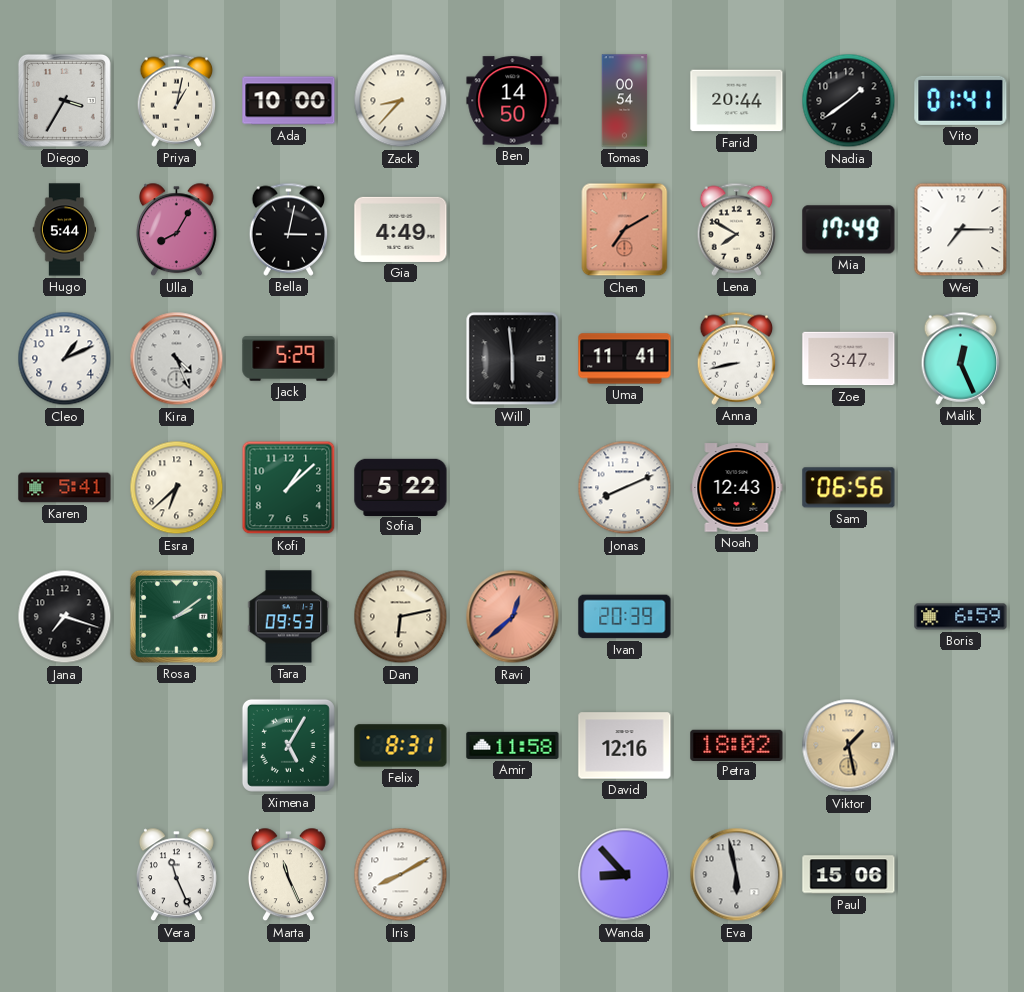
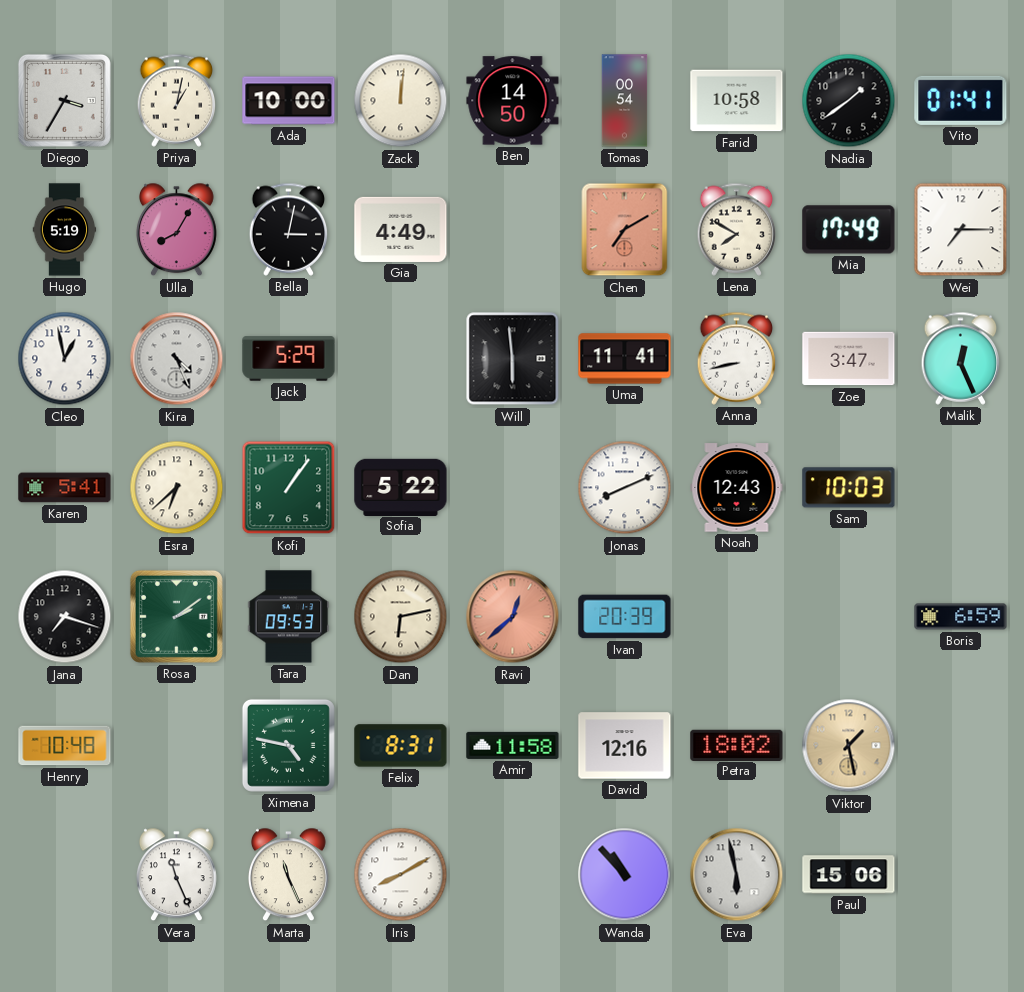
Zack: 8:37 -> 12:01 (401, 101)
Farid: 20:44 -> 10:58 (737, 101)
Hugo: 5:44 -> 5:19 (65, 230)
Cleo: 1:11 -> 12:58 (65, 359)
Kofi: 1:08 -> 1:06 (289, 488)
Sam: 06:56 -> 10:03 (849, 488)
Henry: none -> 10:48 (65, 746)
Ximena: 5:05 -> 4:47 (288, 745)
Wanda: 8:53 -> 10:53 (625, 875)
